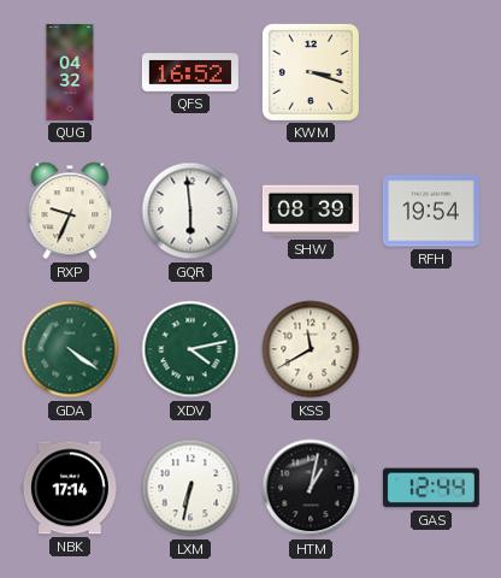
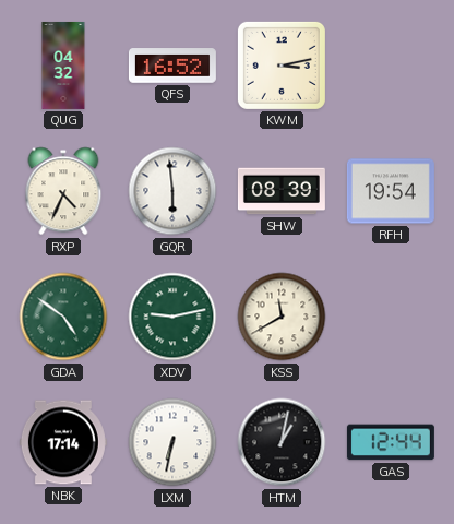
KWM: 3:18 -> 3:13 (282, 65)
RXP: 9:34 -> 4:34 (63, 191)
GDA: 4:21 -> 4:51 (63, 317)
XDV: 4:13 -> 9:13 (172, 317)
